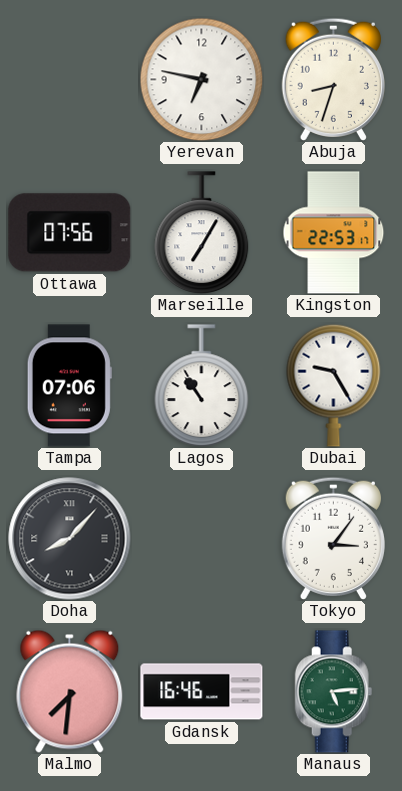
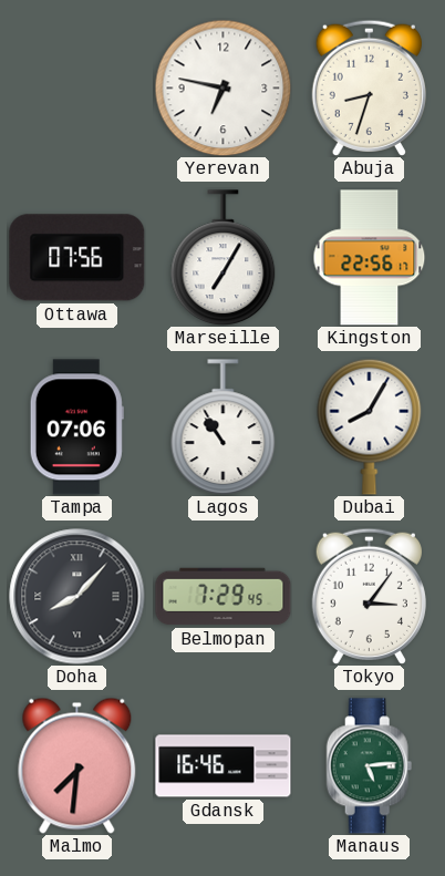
Kingston: 22:53 -> 22:56 (370, 258)
Dubai: 9:25 -> 8:05 (370, 426)
Belmopan: none -> 7:29 (224, 597)
